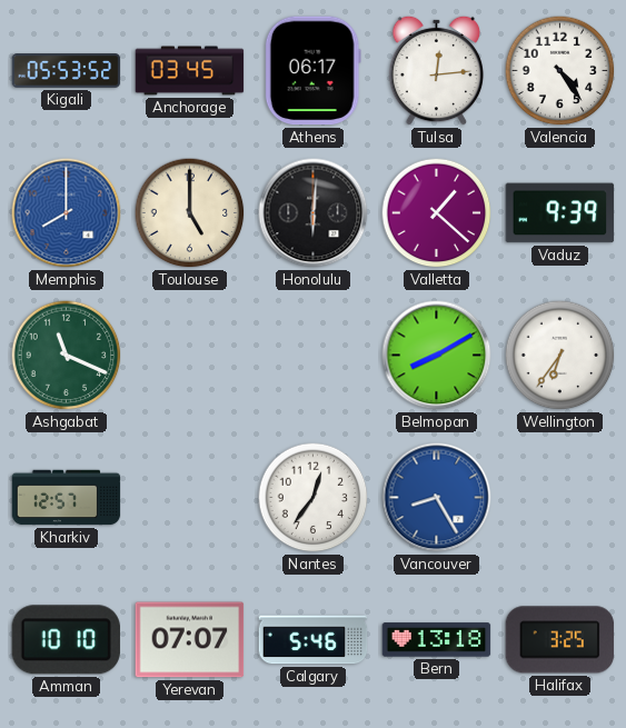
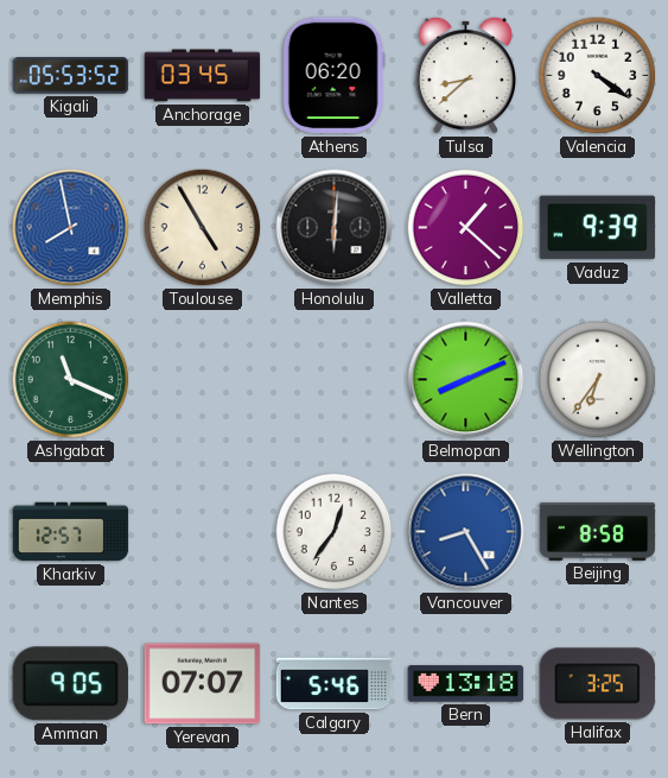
Athens: 06:17 -> 06:20 (333, 76)
Tulsa: 12:14 -> 8:38 (466, 75)
Valencia: 4:24 -> 4:21 (598, 76)
Memphis: 8:00 -> 7:58 (71, 228)
Toulouse: 5:00 -> 4:55 (203, 228)
Belmopan: 8:10 -> 8:11 (466, 380)
Beijing: none -> 8:58 (598, 531)
Amman: 10:10 -> 9:05 (70, 684)
